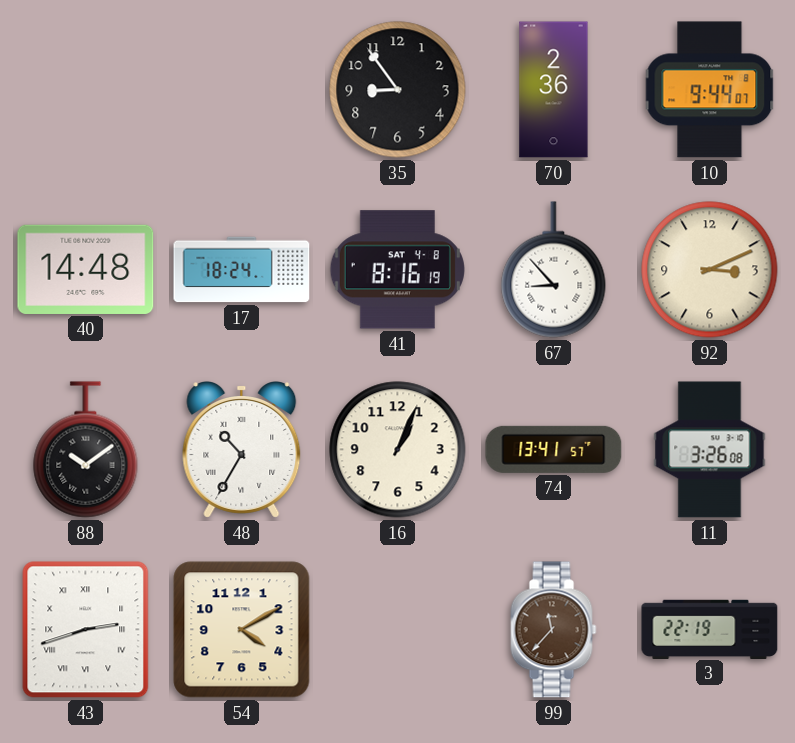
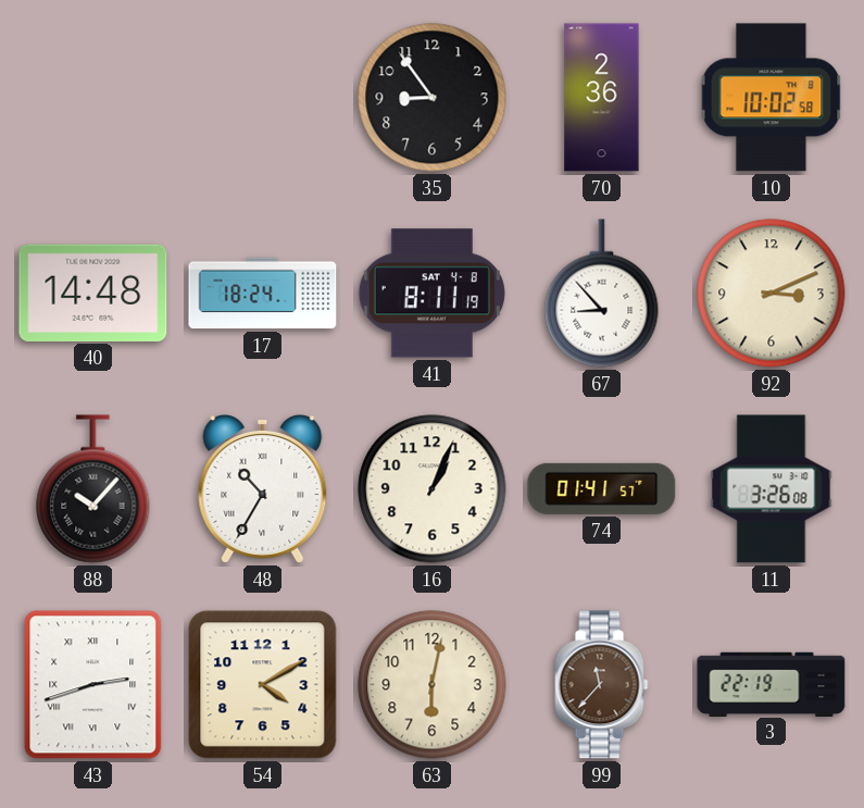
10: 9:44 -> 10:02 (772, 98)
41: 8:16 -> 8:11 (431, 294)
88: 10:09 -> 10:07 (93, 489)
74: 13:41 -> 01:41 (602, 488)
63: none -> 6:02 (433, 685)
